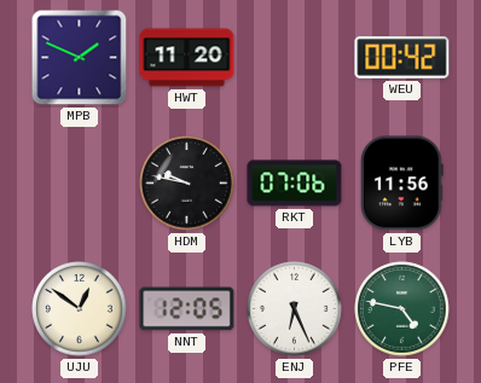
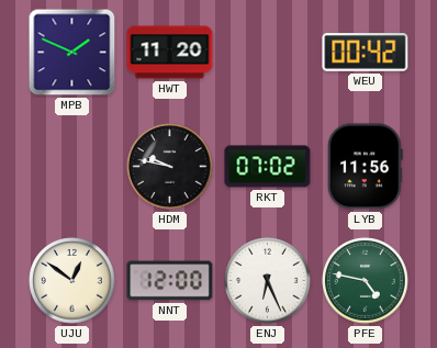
RKT: 07:06 -> 07:02 (268, 167)
NNT: 12:05 -> 12:00 (170, 281)
